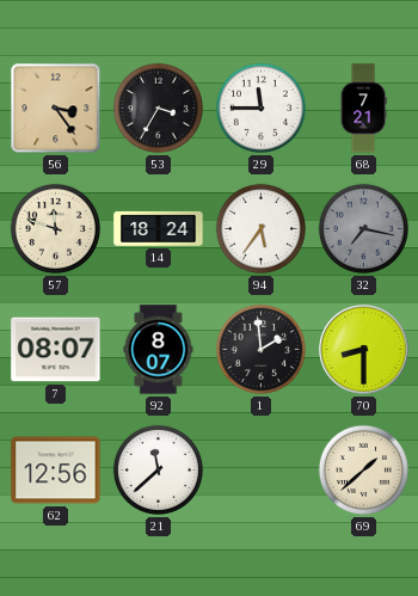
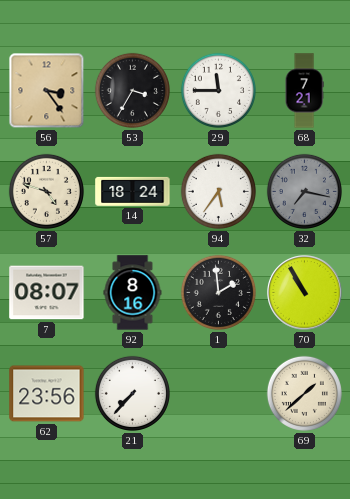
57: 11:48 -> 4:48 (46, 191)
92: 8:07 -> 8:16 (133, 293)
70: 8:30 -> 10:55 (305, 293)
62: 12:56 -> 23:56 (47, 394)
21: 11:38 -> 7:37 (132, 393)
